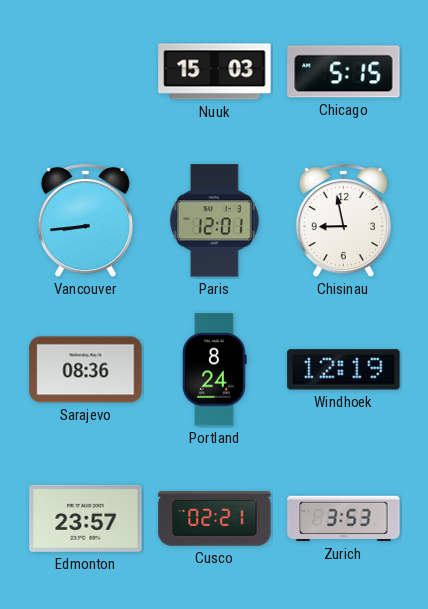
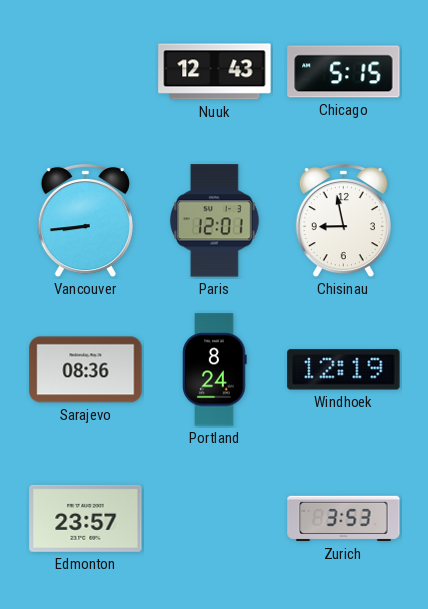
Nuuk: 15:03 -> 12:43 (215, 72)
Cusco: 02:21 -> none (215, 519)
